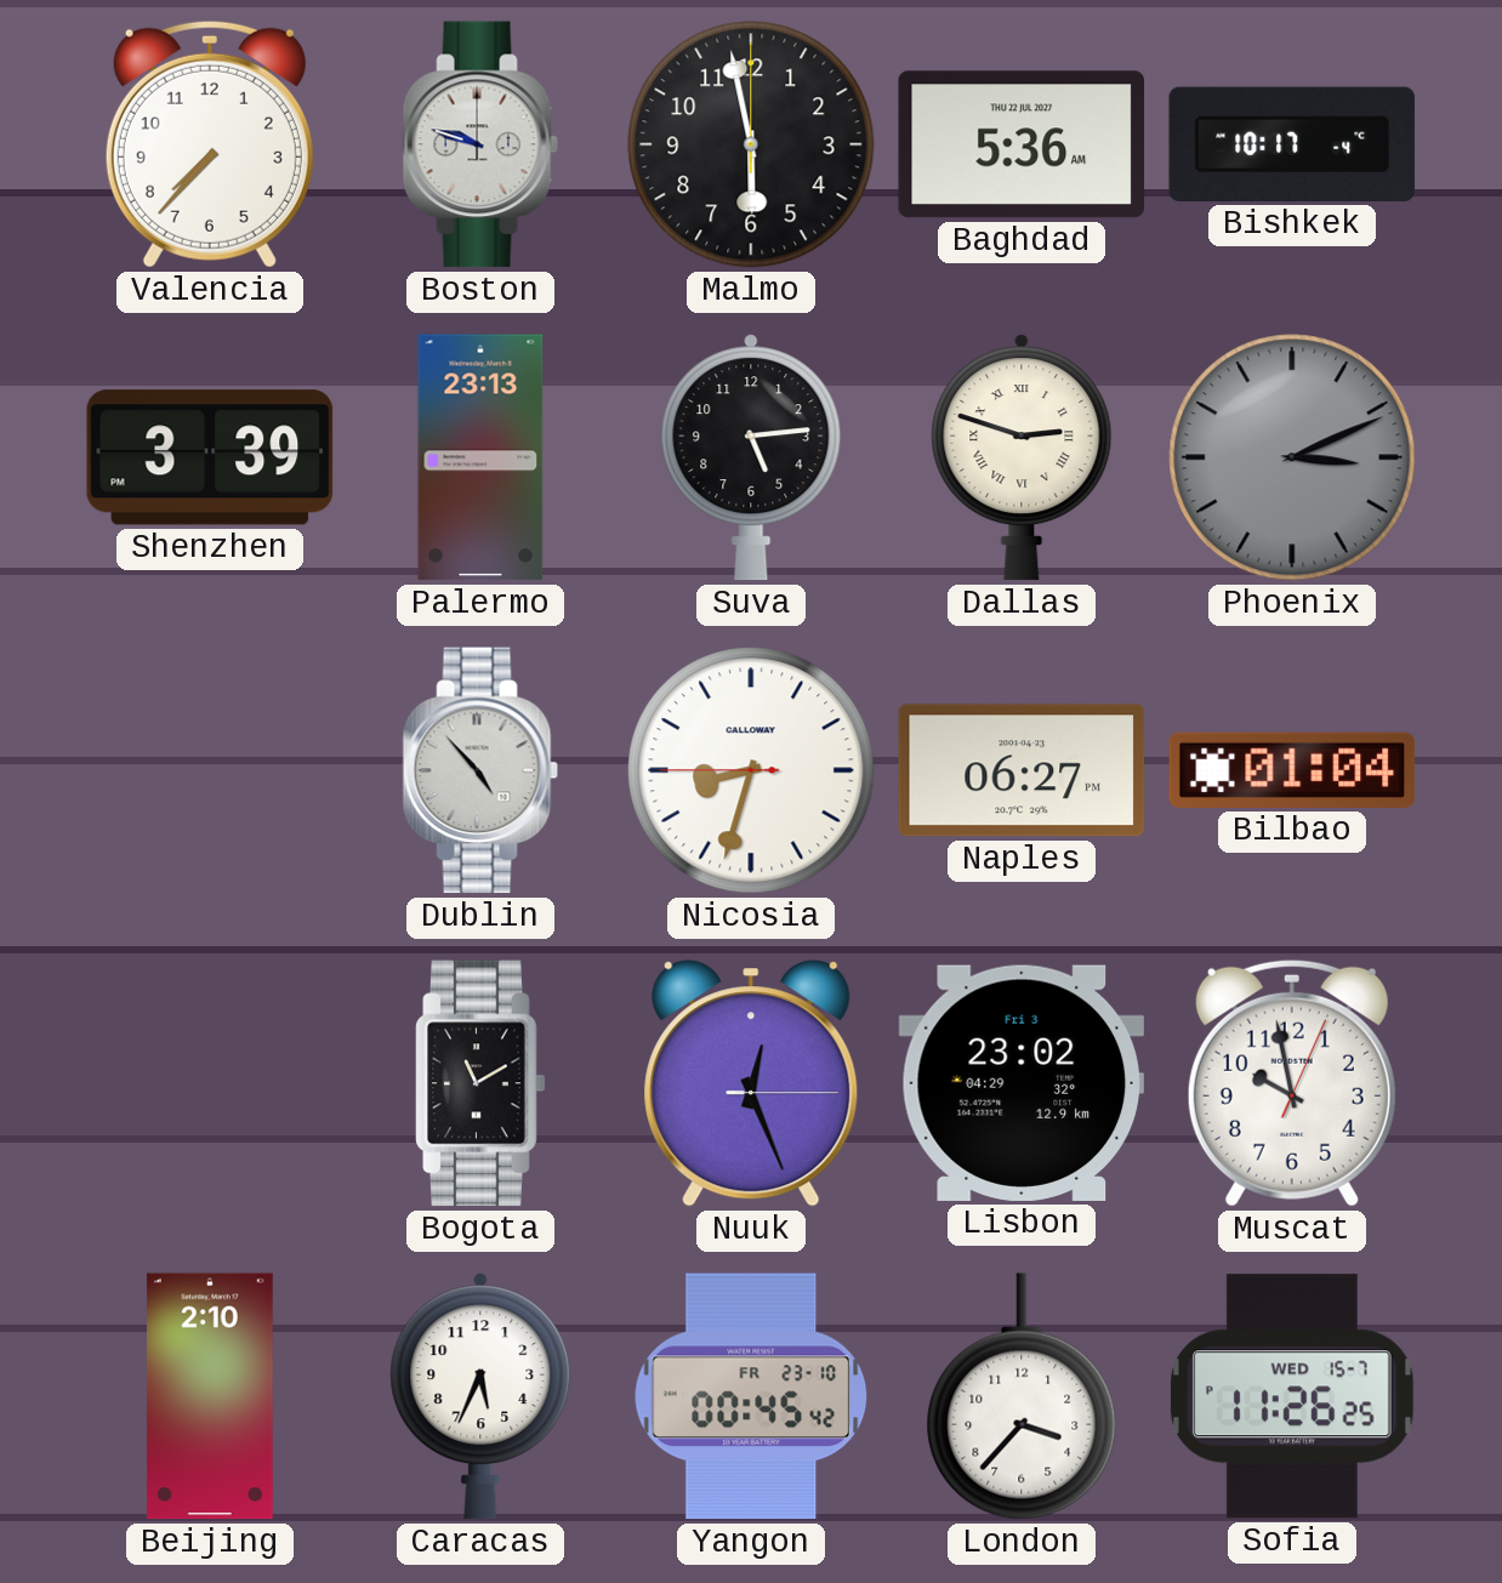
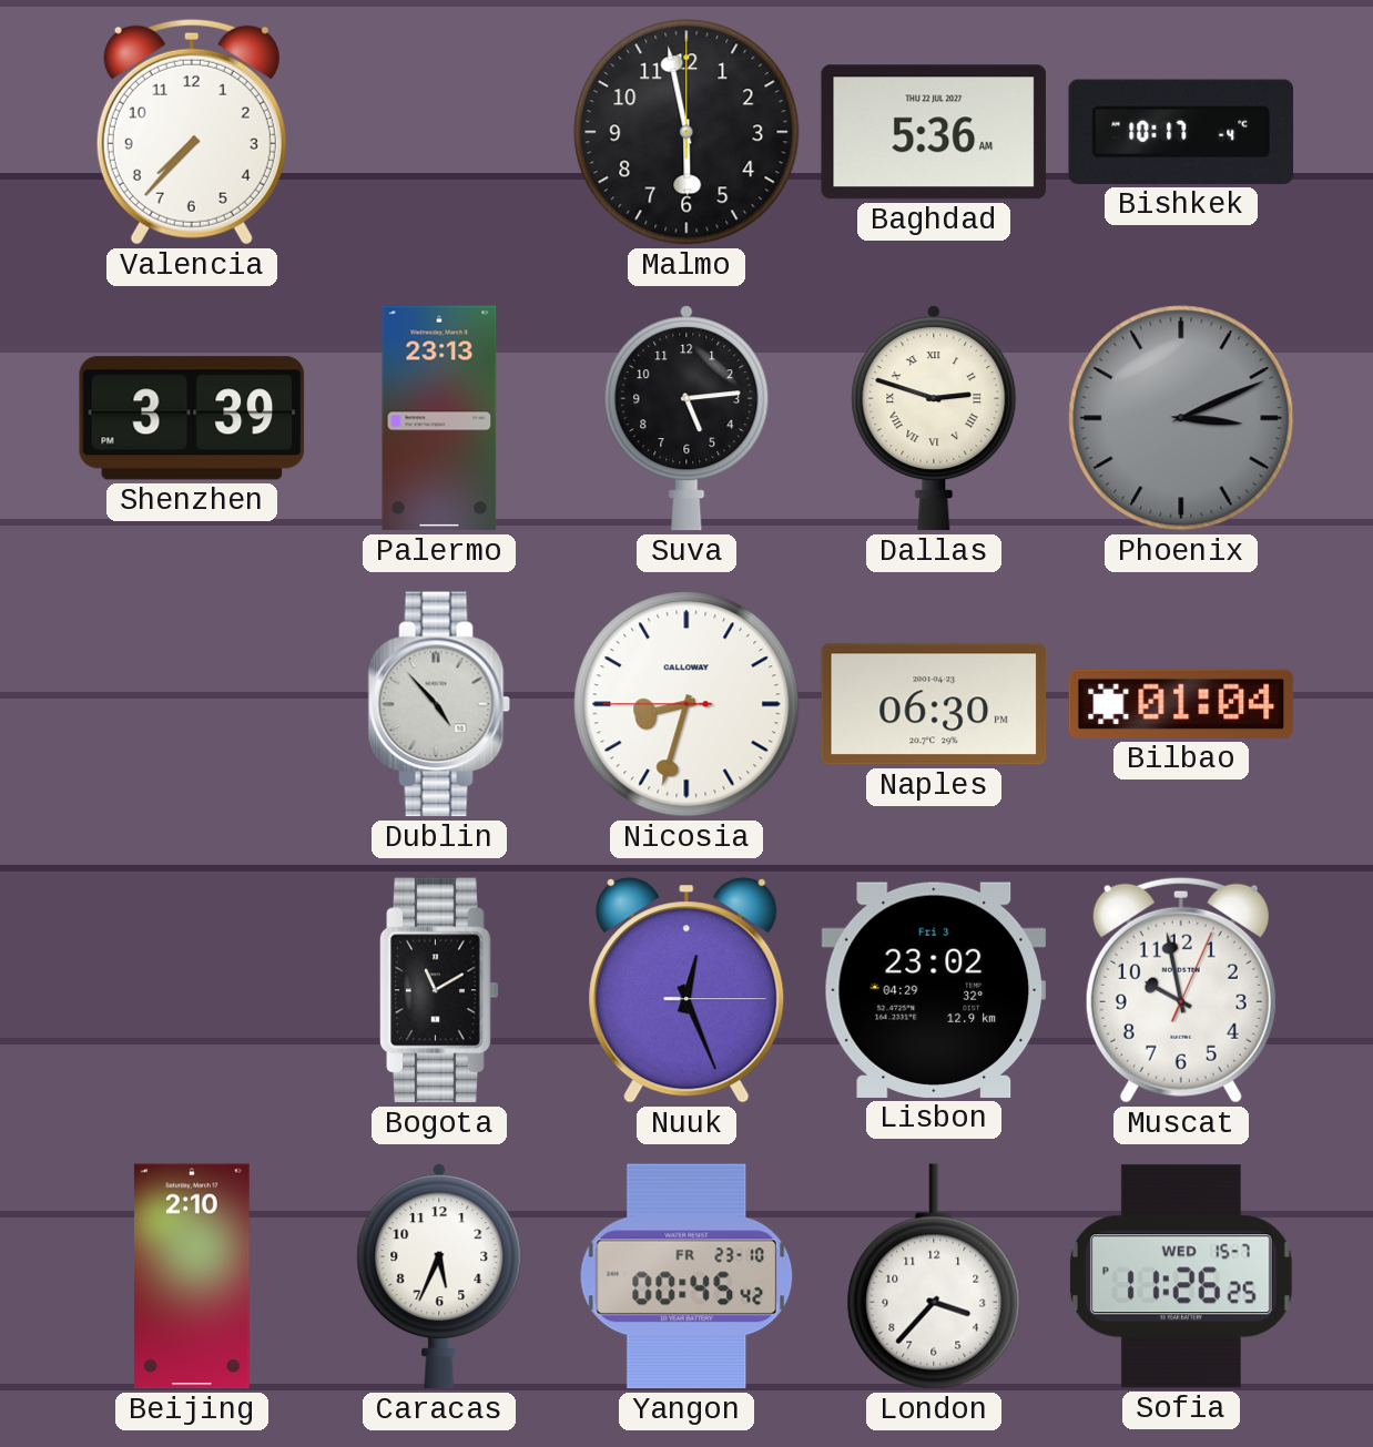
Boston: 9:48 -> none (480, 144)
Naples: 06:27 -> 06:30 (934, 704)
